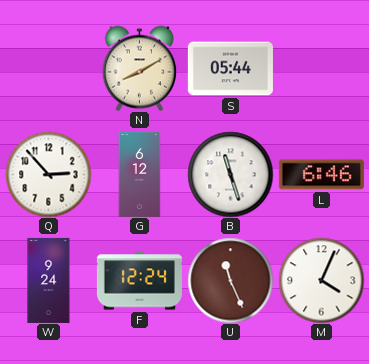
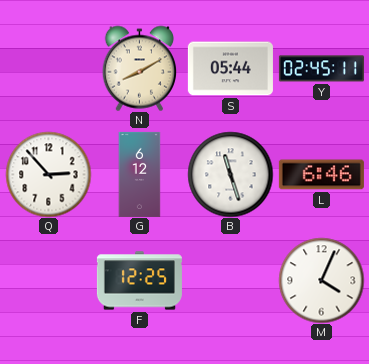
Y: none -> 02:45 (321, 69)
W: 9:24 -> none (49, 280)
F: 12:24 -> 12:25 (139, 281)
U: 11:26 -> none (230, 280)
